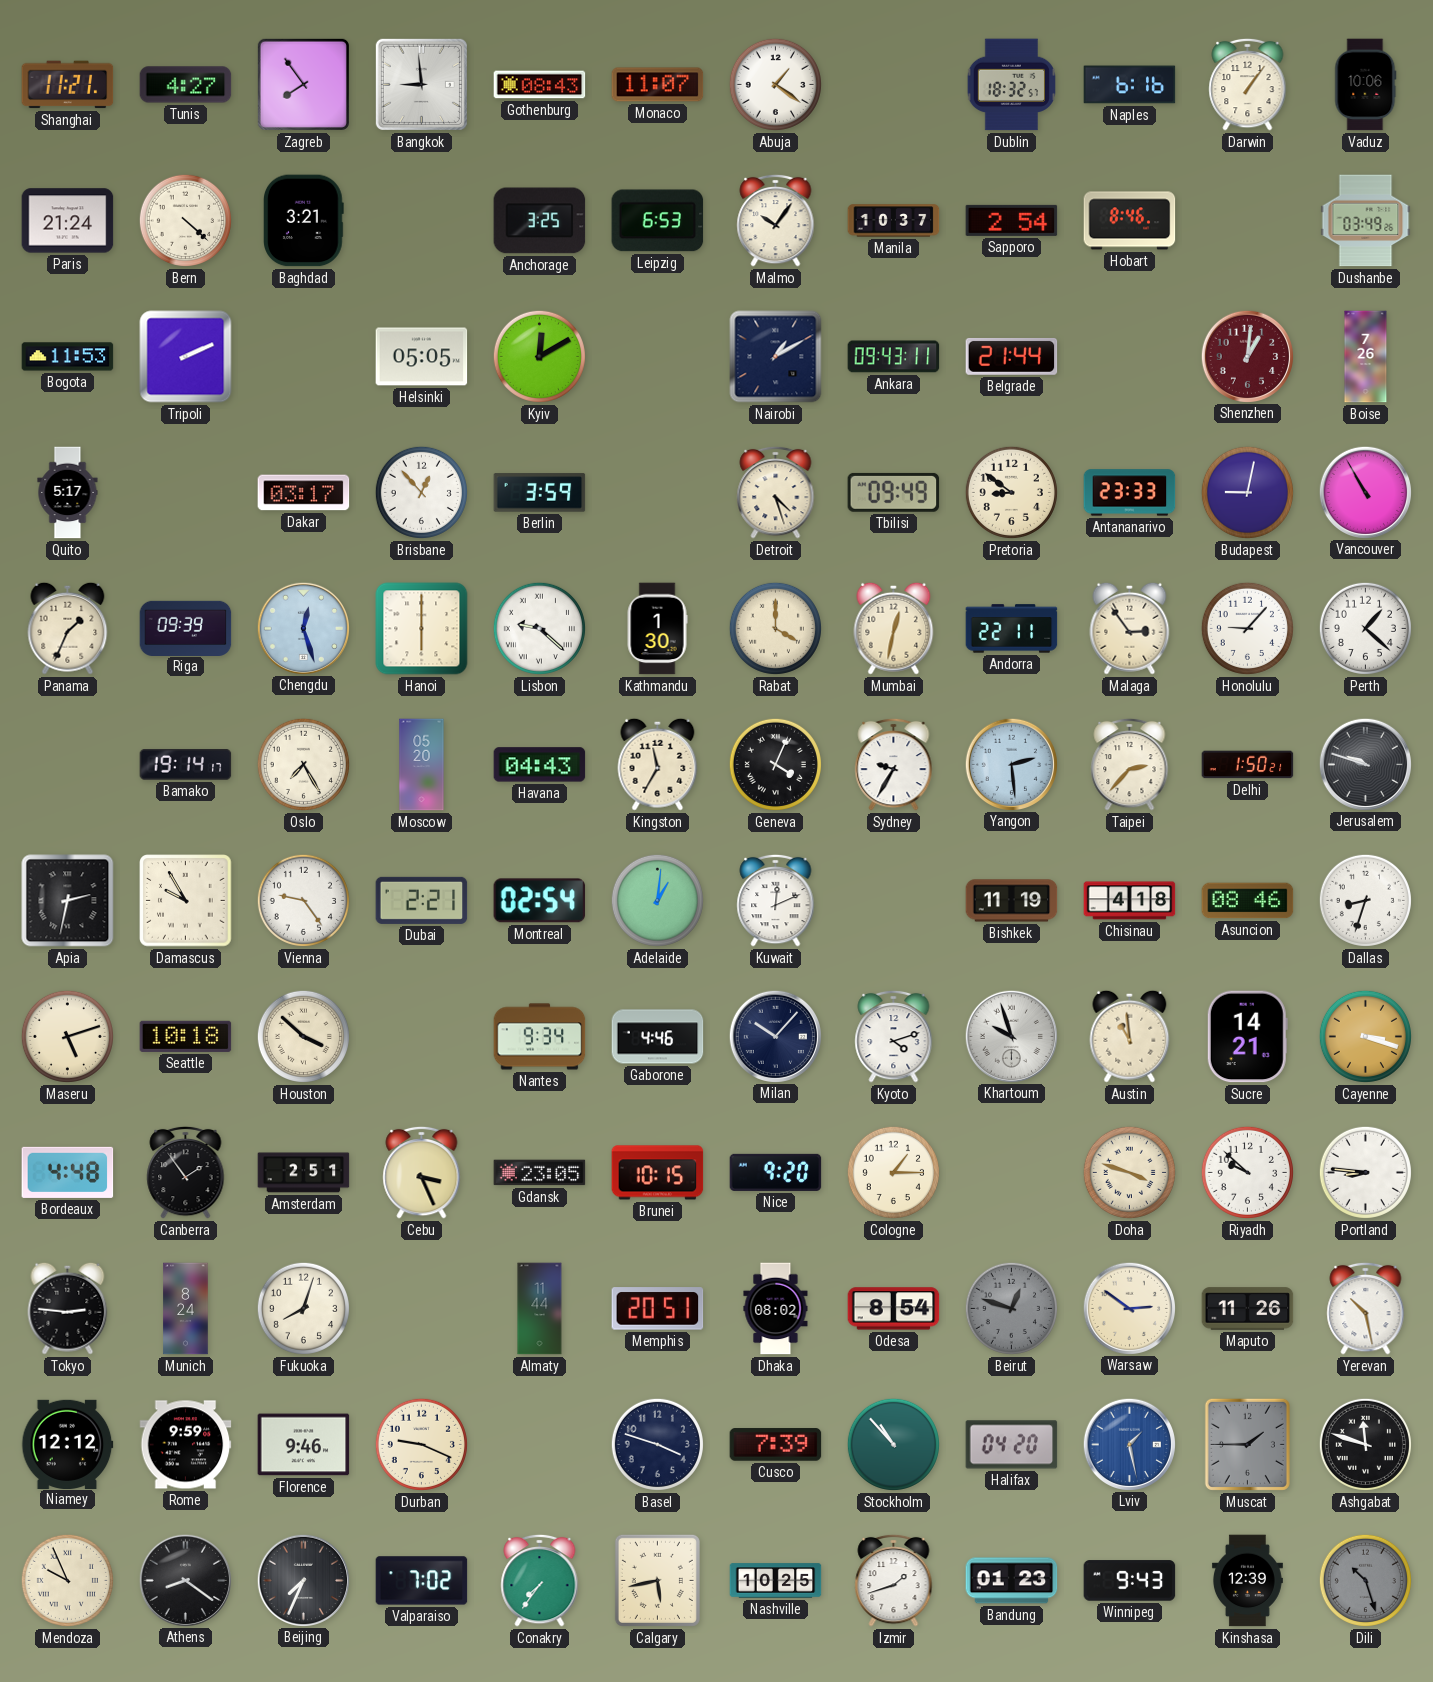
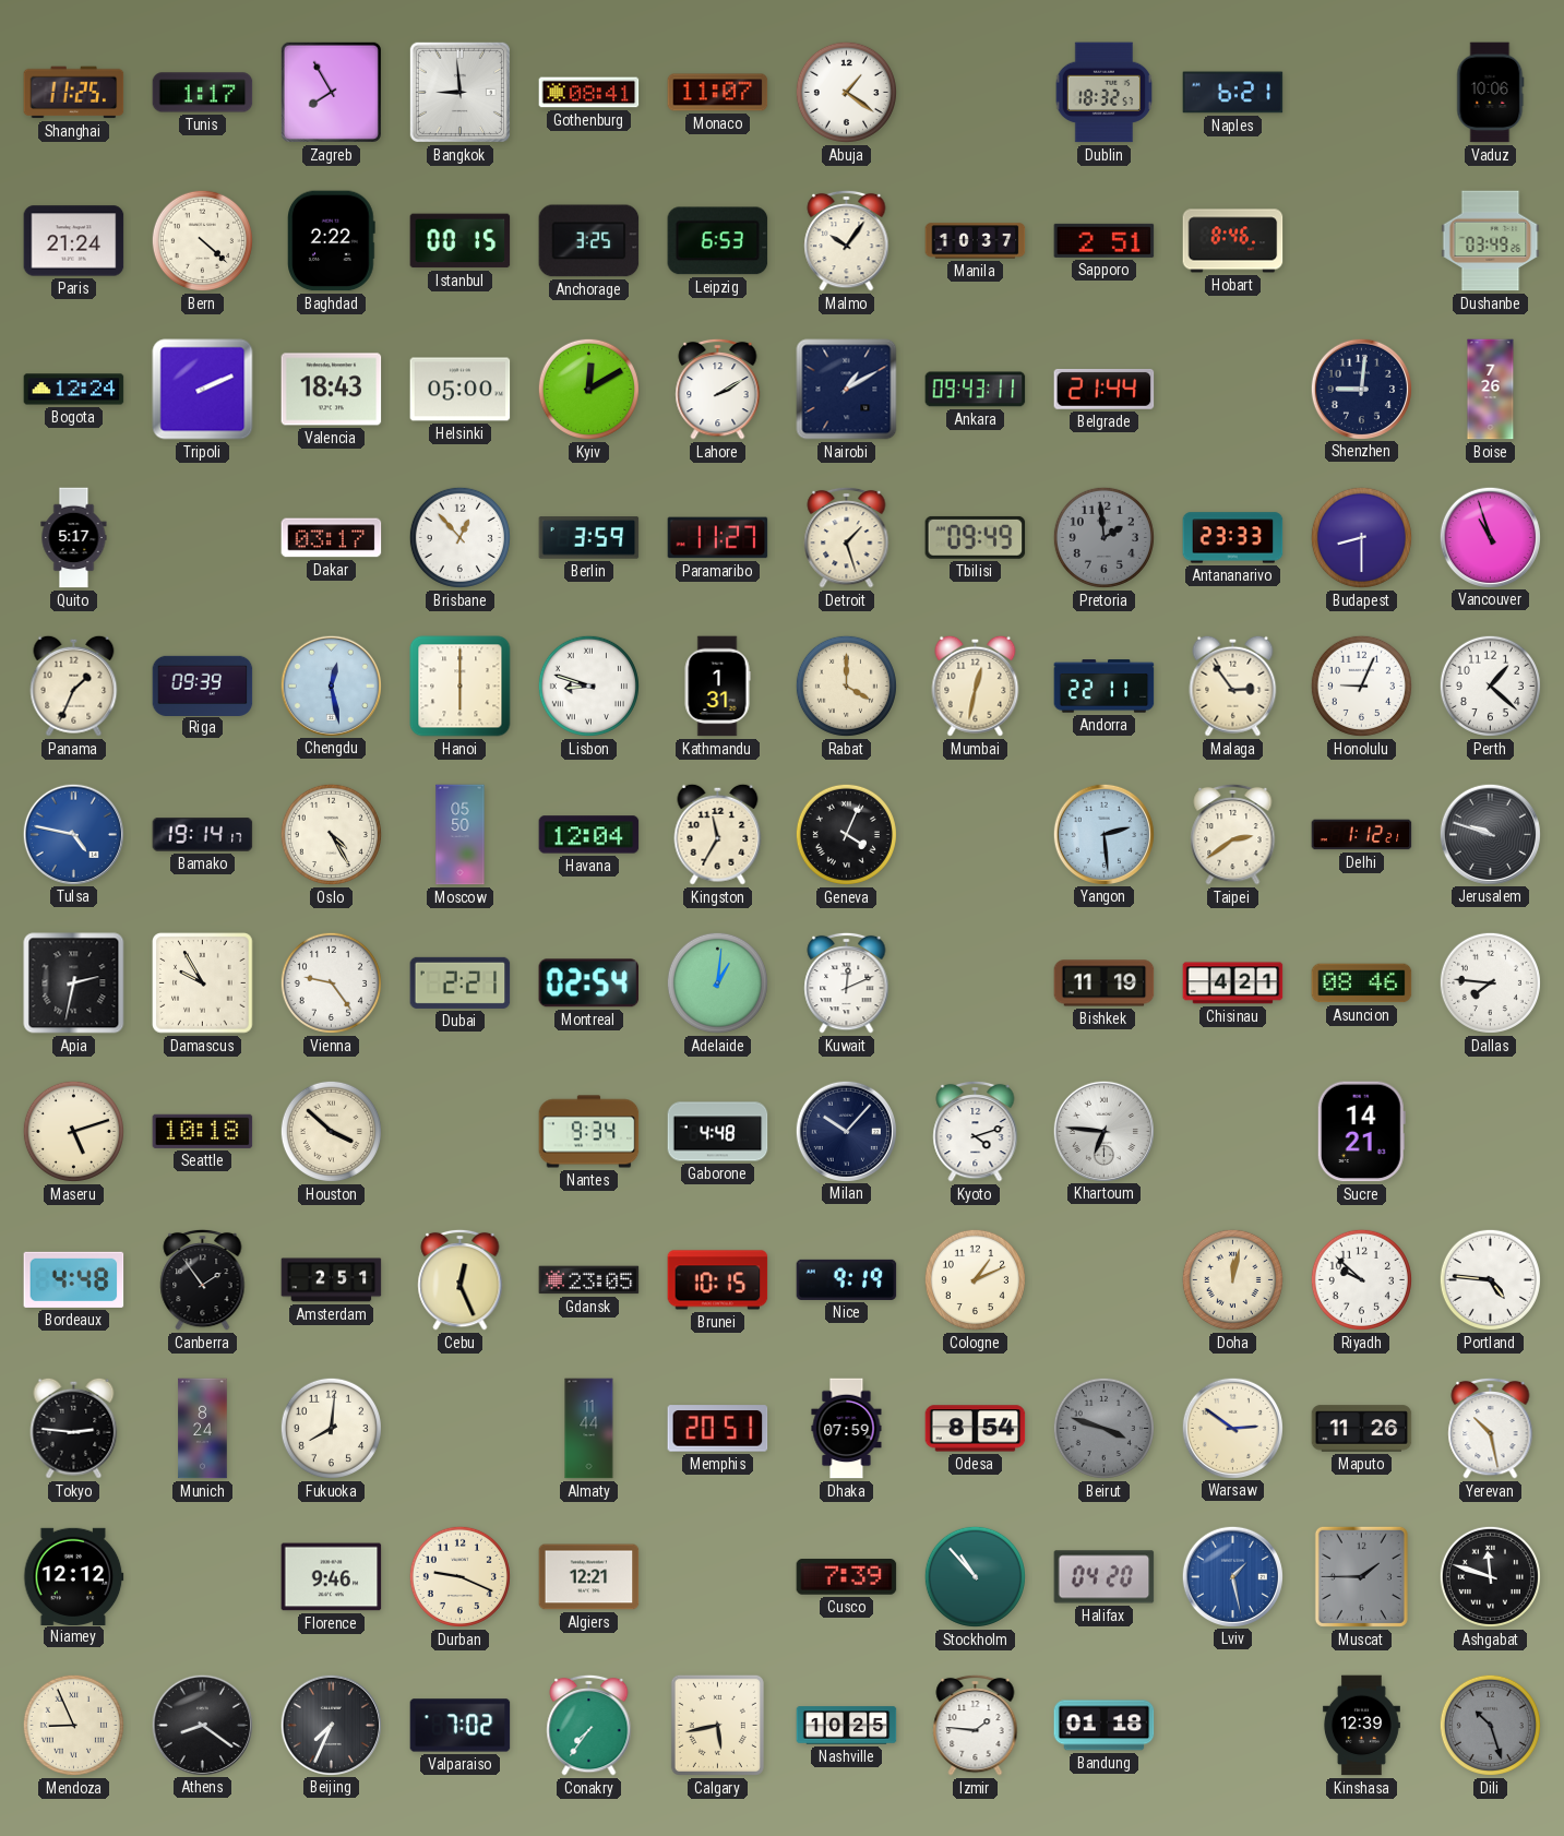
Shanghai: 11:21 -> 11:25 (74, 93)
Tunis: 4:27 -> 1:17 (203, 93)
Zagreb: 7:54 -> 7:55 (331, 92)
Gothenburg: 08:43 -> 08:41 (589, 93)
Naples: 6:16 -> 6:21 (1233, 93)
Darwin: 1:06 -> none (1248, 84)
Baghdad: 3:21 -> 2:22 (332, 241)
Istanbul: none -> 00:15 (461, 241)
Sapporo: 2:54 -> 2:51 (1105, 240)
Bogota: 11:53 -> 12:24 (74, 390)
Valencia: none -> 18:43 (332, 390)
Helsinki: 05:05 -> 05:00 (461, 390)
Lahore: none -> 2:10 (718, 389)
Shenzhen: 1:01 -> 9:01 (1361, 389)
Shenzhen dial: burgundy -> navy (1361, 389)
Paramaribo: none -> 11:27 (718, 538)
Detroit: 4:27 -> 1:27 (847, 537)
Pretoria: 8:51 -> 1:59 (1103, 537)
Pretoria dial: cream -> grey (1103, 537)
Budapest: 9:02 -> 8:30 (1361, 537)
Vancouver: 10:55 -> 10:57 (1490, 537)
Chengdu: 12:27 -> 12:28 (331, 685)
Lisbon: 9:22 -> 8:48 (588, 685)
Kathmandu: 1:30 -> 1:31 (717, 687)
Honolulu: 9:07 -> 9:04 (1361, 685)
Tulsa: none -> 4:47 (73, 834)
Oslo: 7:25 -> 4:25 (331, 834)
Moscow: 05:20 -> 05:50 (461, 835)
Havana: 04:43 -> 12:04 (589, 835)
Sydney: 9:35 -> none (894, 764)
Taipei: 2:37 -> 2:39 (1233, 834)
Delhi: 1:50 -> 1:12 (1362, 835)
Chisinau: 4:18 -> 4:21 (1233, 983)
Dallas: 8:33 -> 7:46 (1490, 982)
Gaborone: 4:46 -> 4:48 (718, 1132)
Khartoum: 9:57 -> 6:46 (1103, 1131)
Austin: 10:59 -> none (1130, 1036)
Cayenne: 3:18 -> none (1365, 1036)
Cebu: 3:26 -> 12:26 (461, 1279)
Nice: 9:20 -> 9:19 (847, 1279)
Cologne: 1:15 -> 1:11 (975, 1279)
Doha: 3:48 -> 12:02 (1232, 1279)
Portland: 8:46 -> 4:46 (1490, 1279)
Fukuoka: 8:03 -> 8:01 (331, 1428)
Dhaka: 08:02 -> 07:59 (847, 1429)
Beirut: 12:48 -> 3:48 (1103, 1428)
Rome: 9:59 -> none (186, 1445)
Algiers: none -> 12:21 (589, 1577)
Basel: 3:48 -> none (657, 1444)
Mendoza: 9:56 -> 8:56 (73, 1725)
Izmir: 1:42 -> 1:46 (976, 1725)
Bandung: 01:23 -> 01:18 (1105, 1726)
Winnipeg: 9:43 -> none (1130, 1581)
